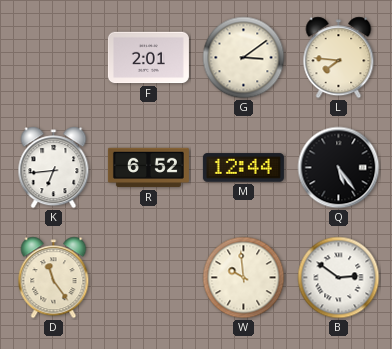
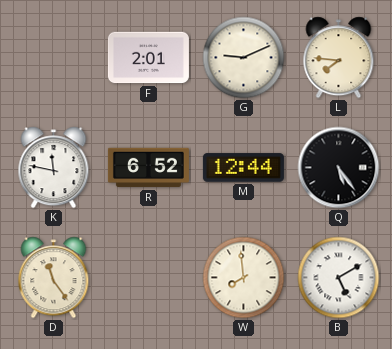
G: 3:09 -> 9:11 (244, 58)
K: 6:44 -> 11:47 (54, 168)
W: 9:59 -> 7:59 (244, 278)
B: 2:51 -> 5:10 (339, 278)
